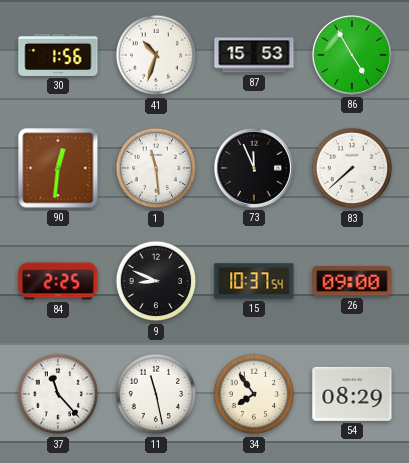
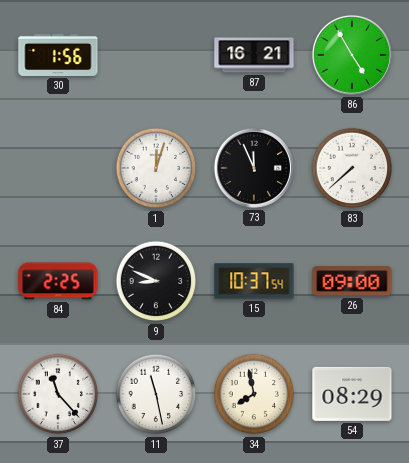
41: 10:33 -> none (156, 55)
87: 15:53 -> 16:21 (254, 55)
90: 12:31 -> none (58, 168)
1: 11:29 -> 12:03 (156, 168)
34: 7:54 -> 7:58 (254, 394)
